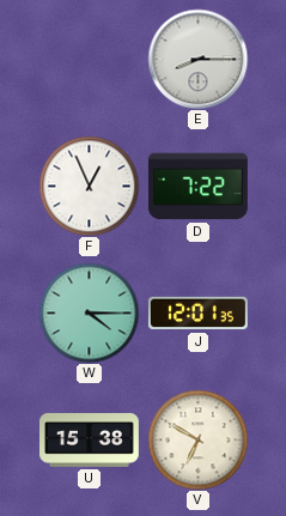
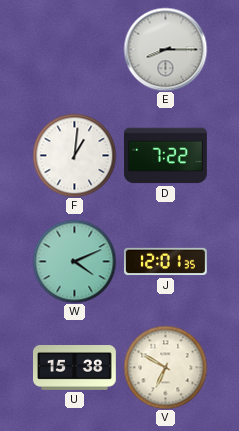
F: 12:56 -> 1:01 (74, 155)
W: 4:15 -> 4:11 (74, 261)
